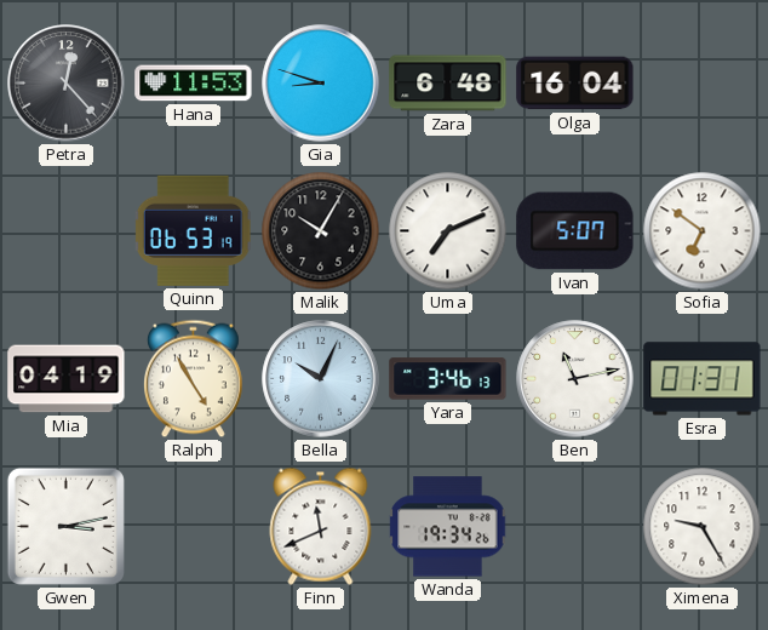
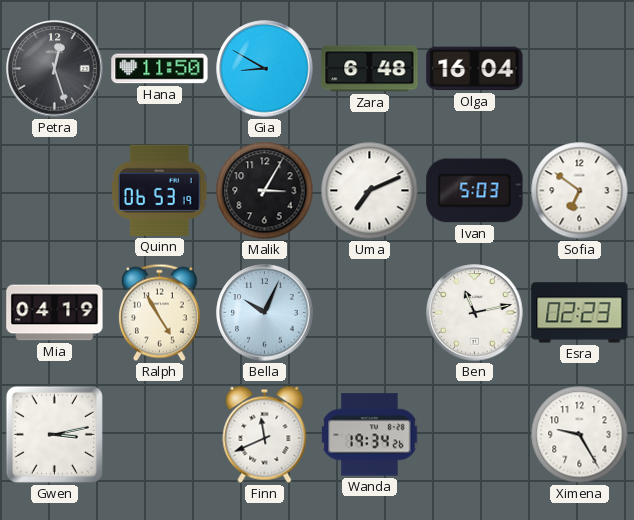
Petra: 12:23 -> 12:27 (55, 69)
Hana: 11:53 -> 11:50 (160, 69)
Gia: 8:48 -> 8:50 (265, 69)
Malik: 10:05 -> 3:05 (265, 191)
Ivan: 5:07 -> 5:03 (475, 191)
Yara: 3:46 -> none (448, 379)
Esra: 01:31 -> 02:23 (580, 313)
